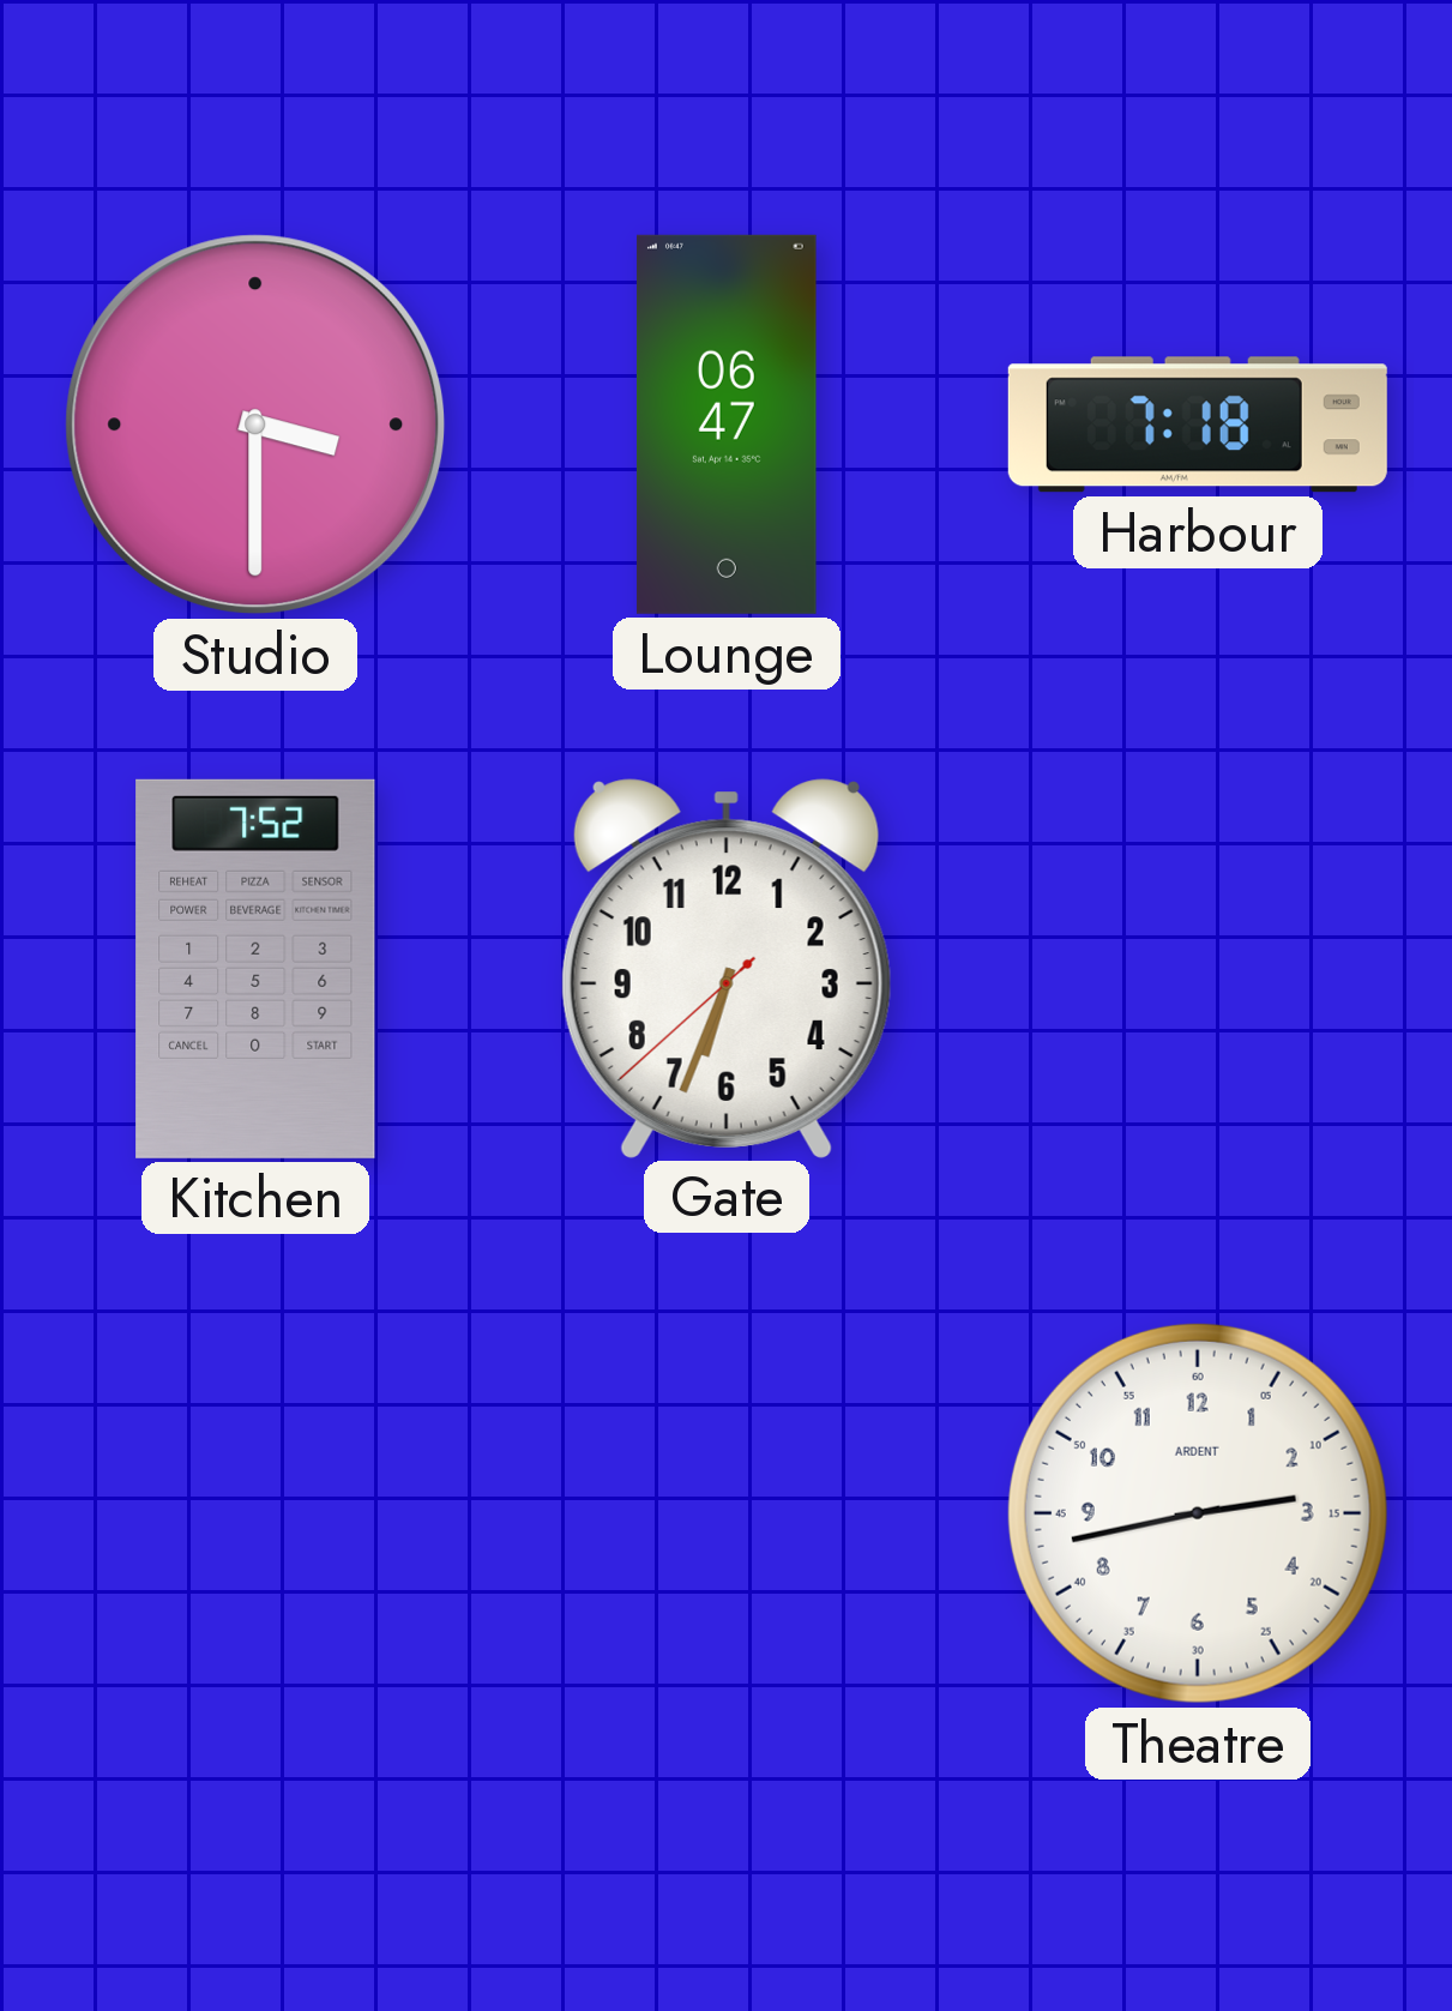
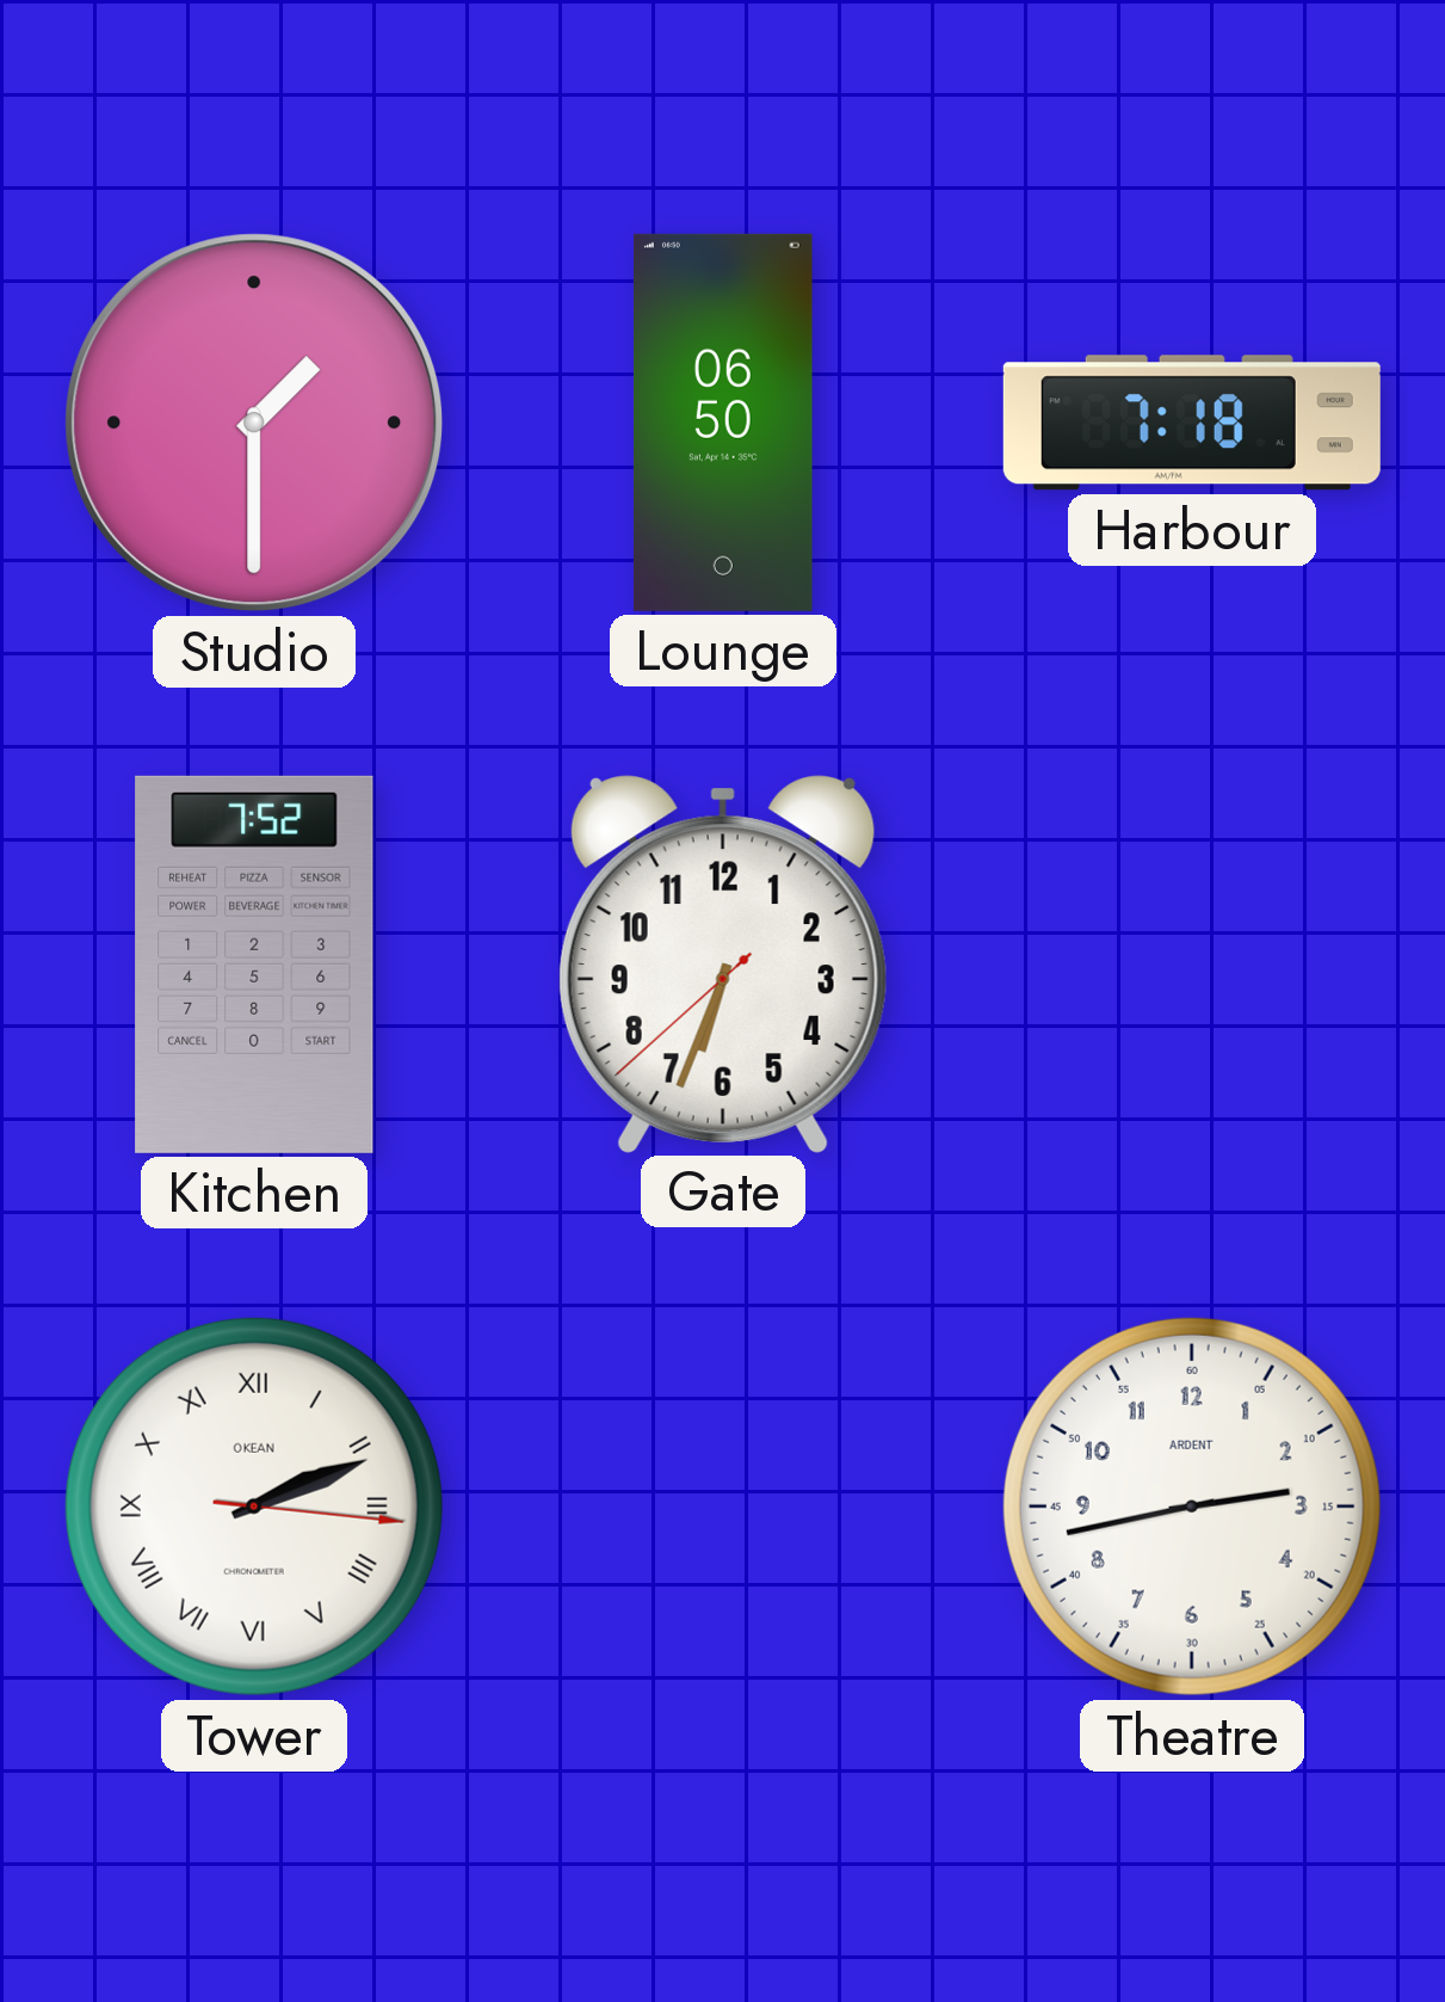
Studio: 3:30 -> 1:30 (254, 423)
Lounge: 06:47 -> 06:50 (723, 423)
Tower: none -> 2:11 (254, 1507)
